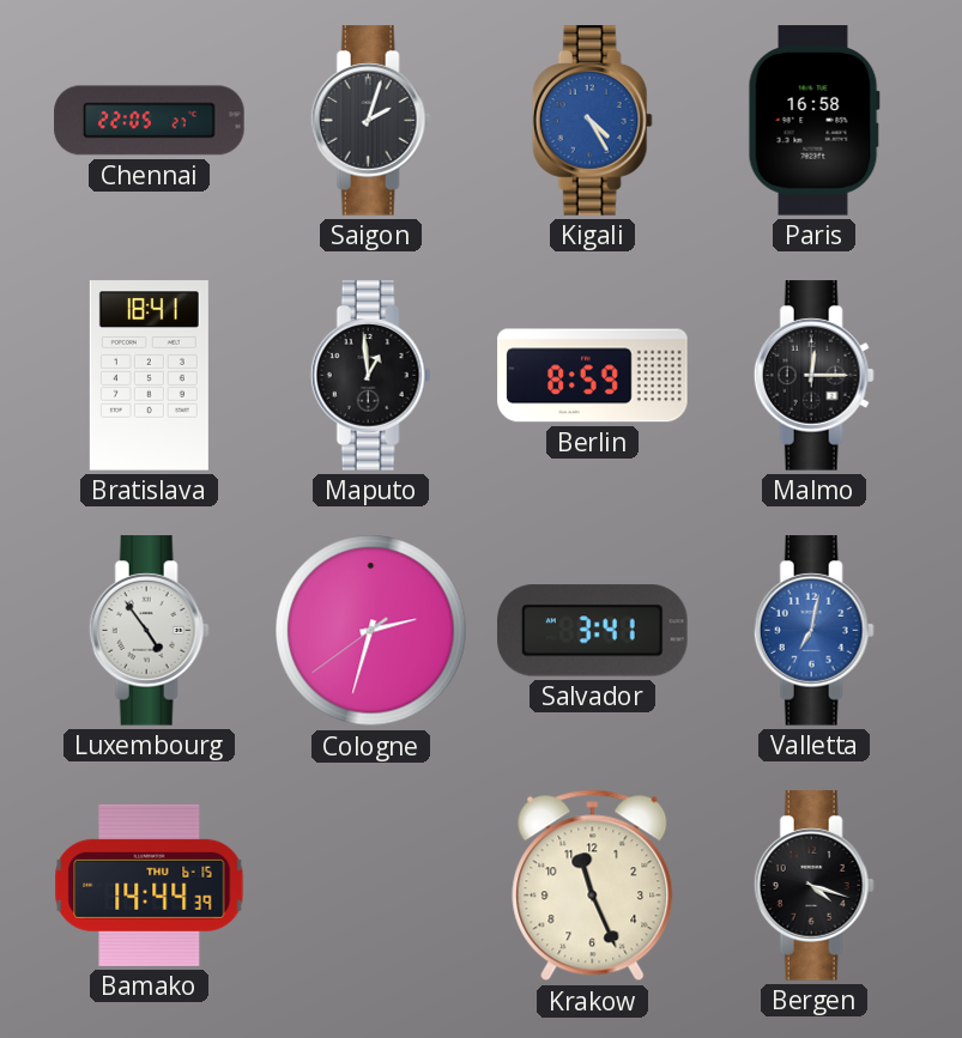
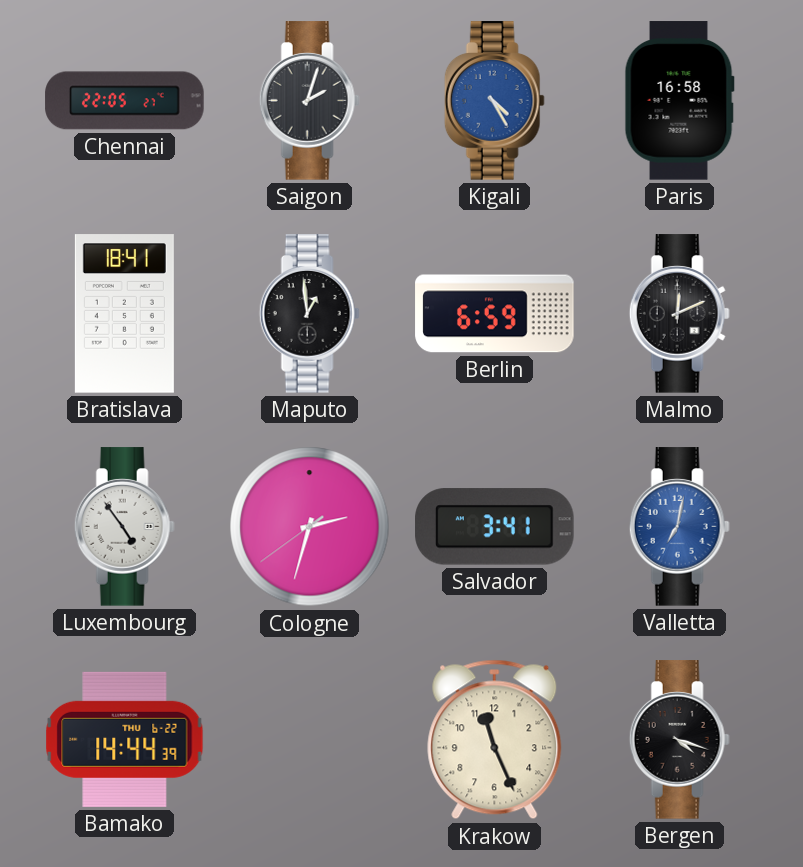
Berlin: 8:59 -> 6:59 (495, 314)
Malmo: 12:15 -> 12:11 (679, 314)
Bamako date: THU 6-15 -> THU 6-22 (125, 739)
